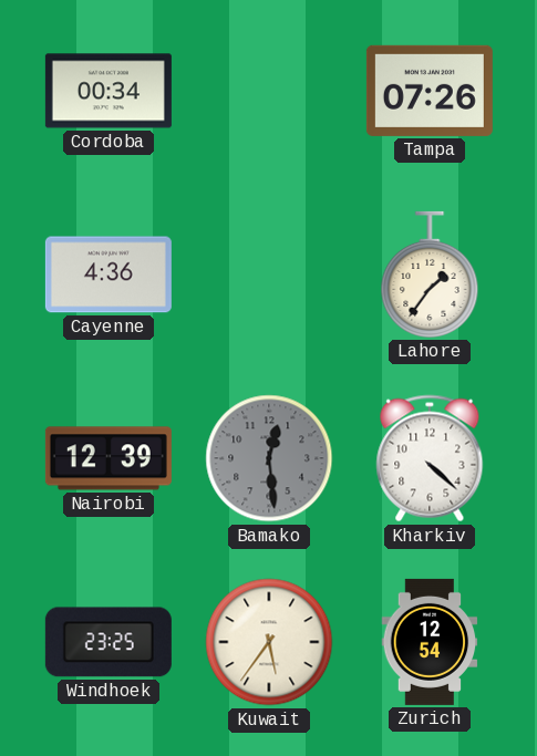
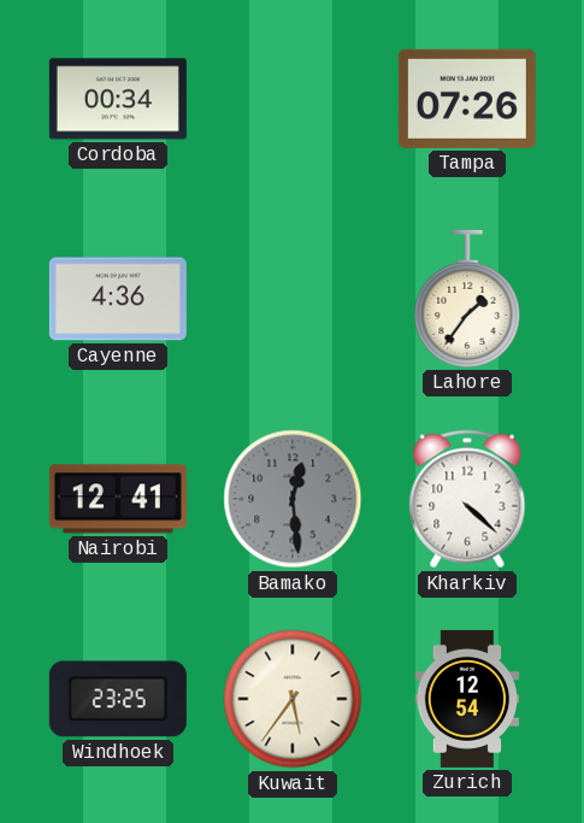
Nairobi: 12:39 -> 12:41 (118, 499)
